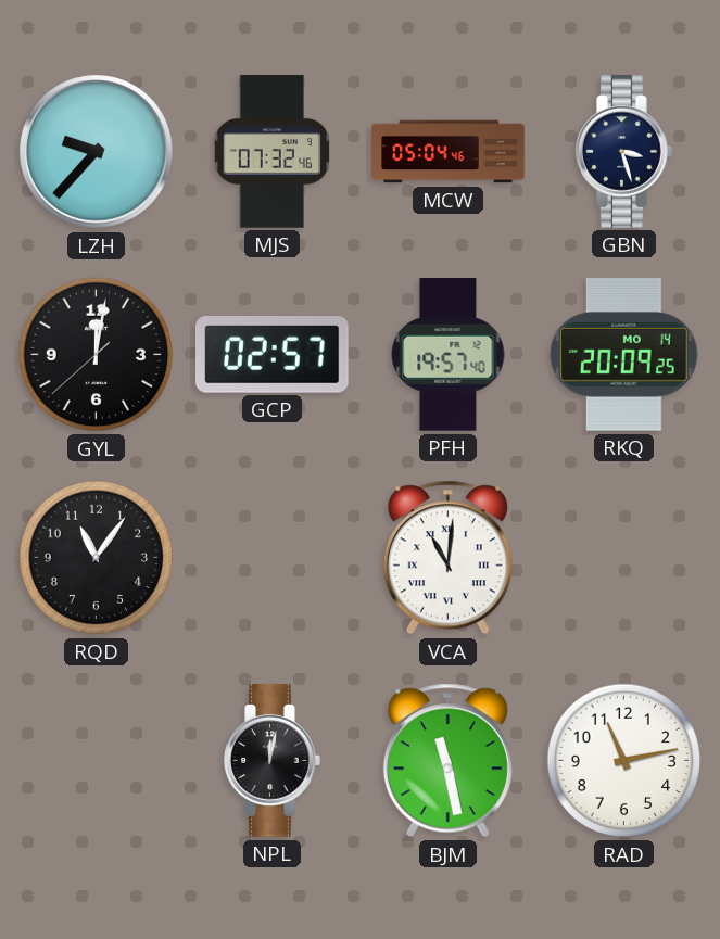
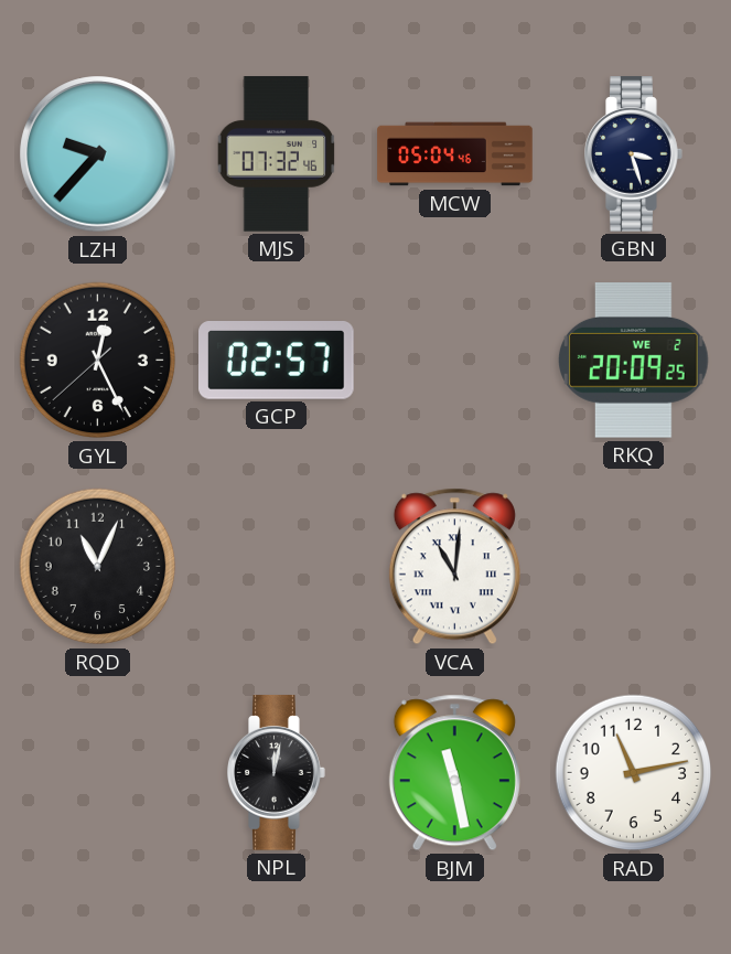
GYL: 12:01 -> 12:25 (98, 361)
PFH: 19:57 -> none (449, 355)
RKQ date: MO 14 -> WE 2 (634, 361)
RQD: 11:06 -> 11:04 (98, 567)
